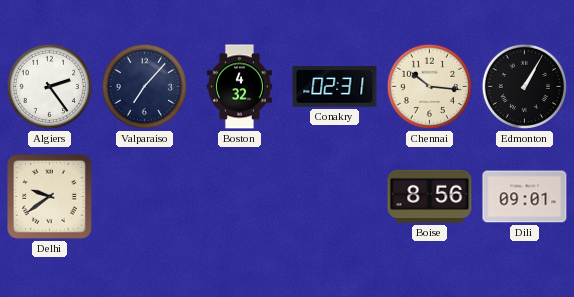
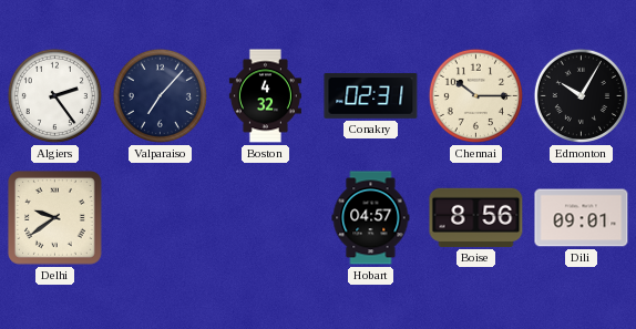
Chennai: 10:16 -> 10:15 (475, 95)
Edmonton: 1:05 -> 10:05 (581, 95)
Hobart: none -> 04:57 (371, 218)
